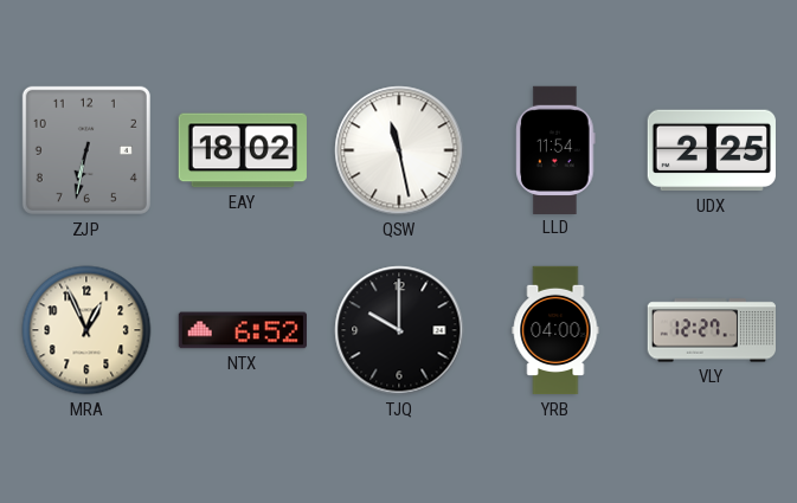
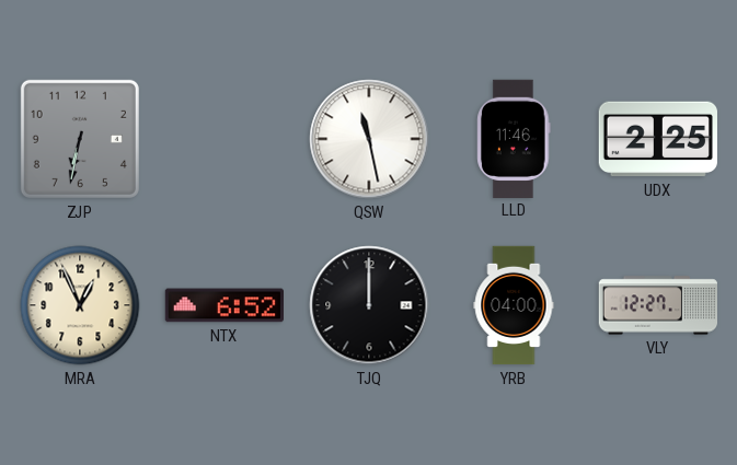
EAY: 18:02 -> none (243, 150)
LLD: 11:54 -> 11:46 (514, 138)
TJQ: 10:00 -> 12:00 (369, 305)
